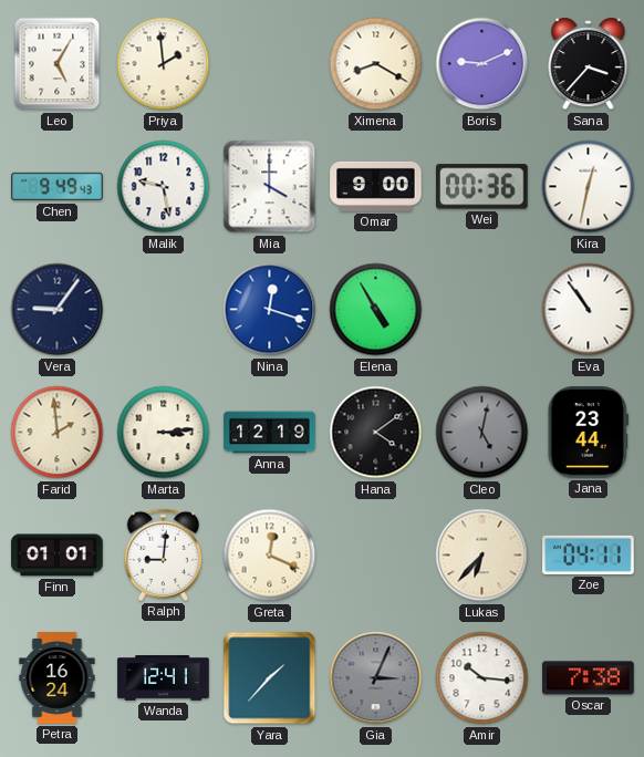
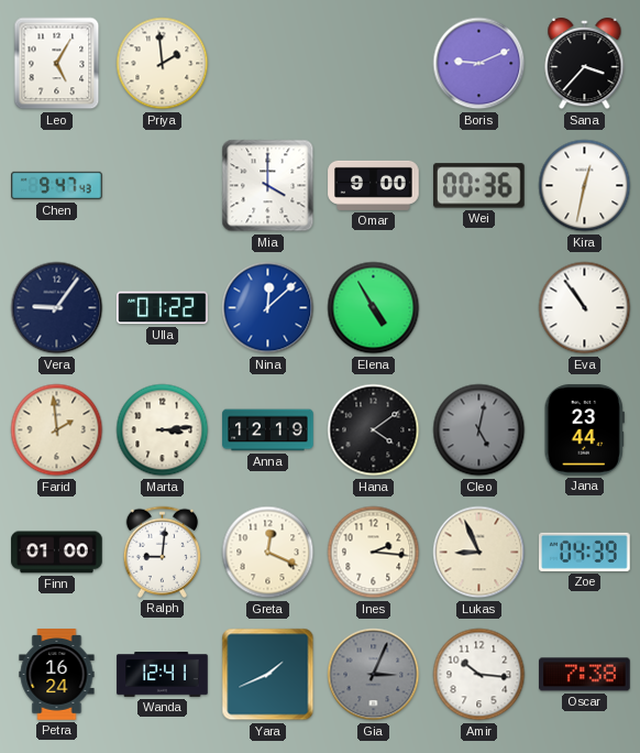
Ximena: 8:20 -> none (376, 64)
Chen: 9:49 -> 9:47 (57, 186)
Malik: 9:28 -> none (164, 187)
Ulla: none -> 01:22 (163, 308)
Nina: 12:18 -> 12:08 (268, 308)
Finn: 01:01 -> 01:00 (57, 553)
Ines: none -> 2:16 (374, 553)
Lukas: 6:37 -> 8:56 (479, 553)
Zoe: 04:11 -> 04:39 (585, 552)
Yara: 1:37 -> 1:41 (268, 675)
